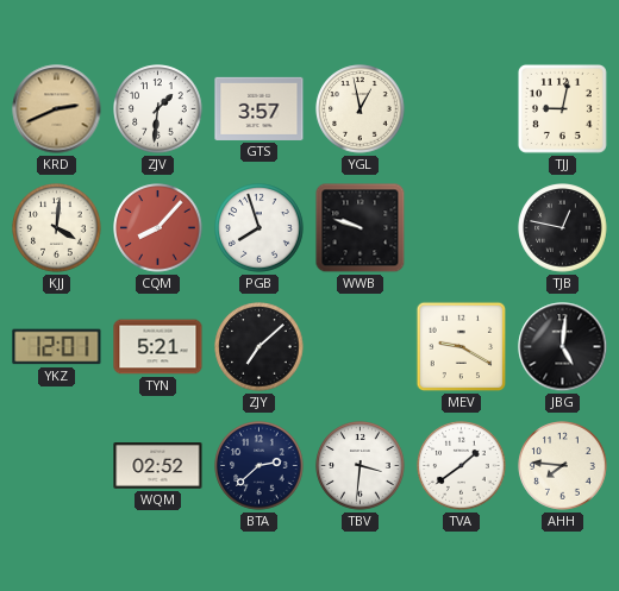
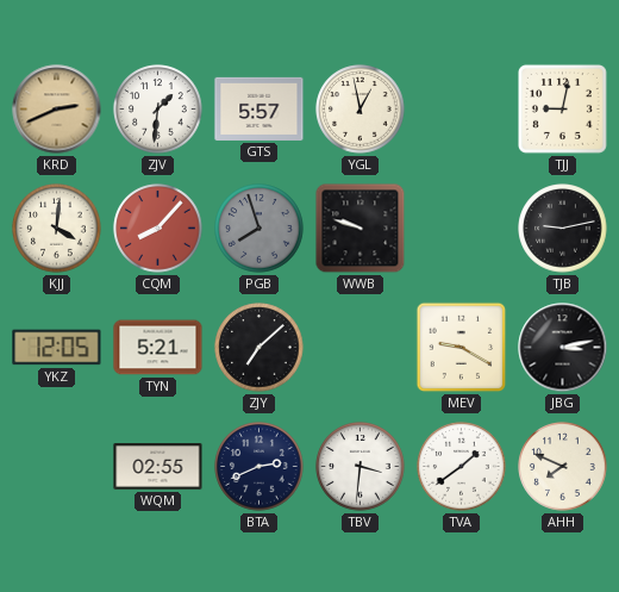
GTS: 3:57 -> 5:57 (260, 108)
PGB dial: white -> grey (260, 229)
TJB: 12:47 -> 9:13 (563, 229)
YKZ: 12:01 -> 12:05 (57, 348)
JBG: 5:01 -> 3:13 (563, 348)
WQM: 02:52 -> 02:55 (158, 467)
BTA: 2:38 -> 2:41 (260, 467)
AHH: 7:46 -> 7:49 (563, 467)
